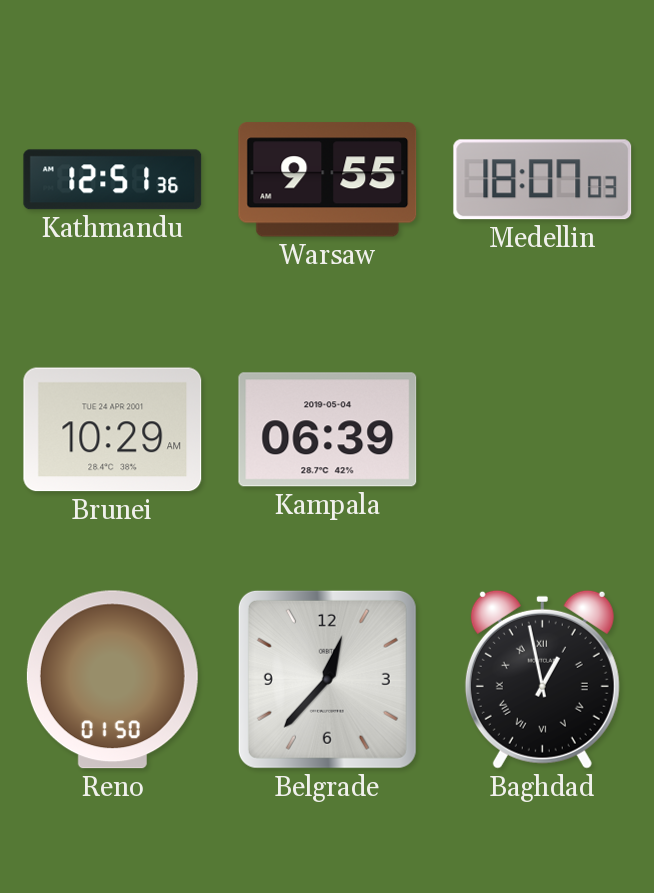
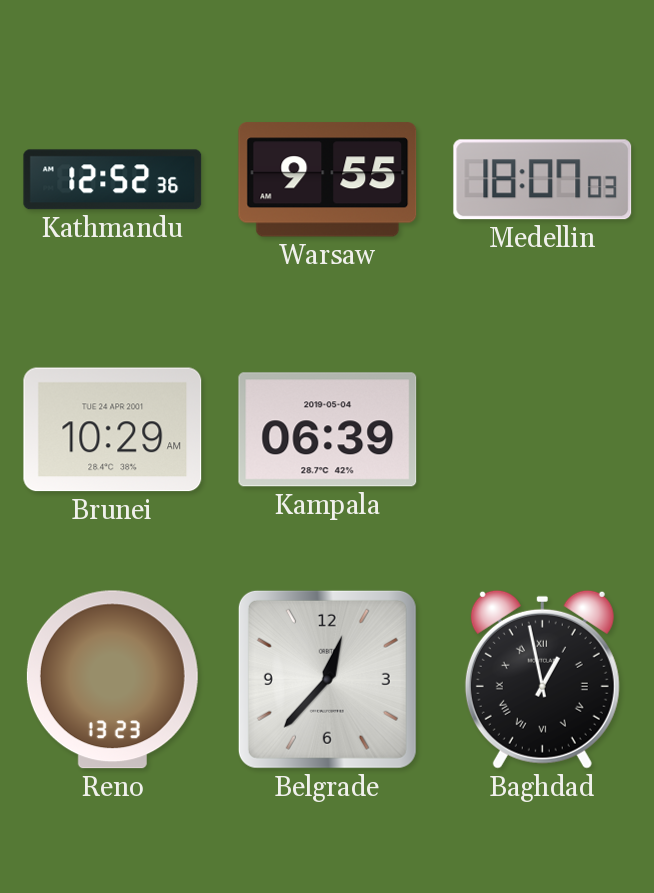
Kathmandu: 12:51 -> 12:52 (113, 180)
Reno: 01:50 -> 13:23 (112, 680)
